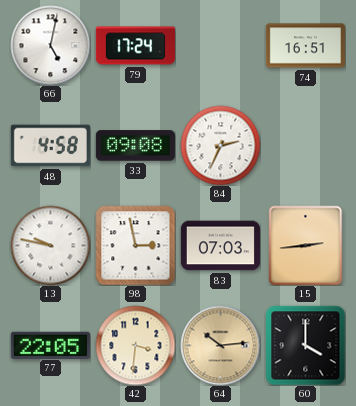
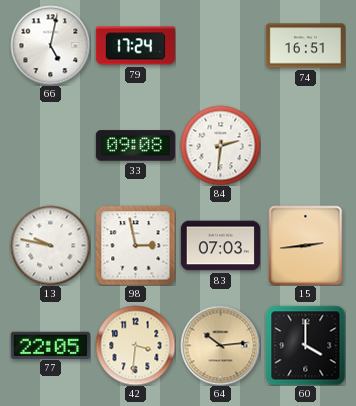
48: 4:58 -> none (50, 146)
84: 2:34 -> 2:31 (220, 145)
